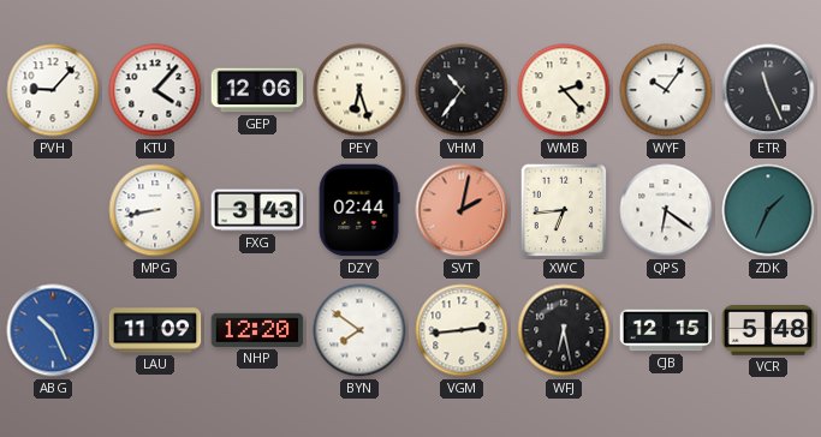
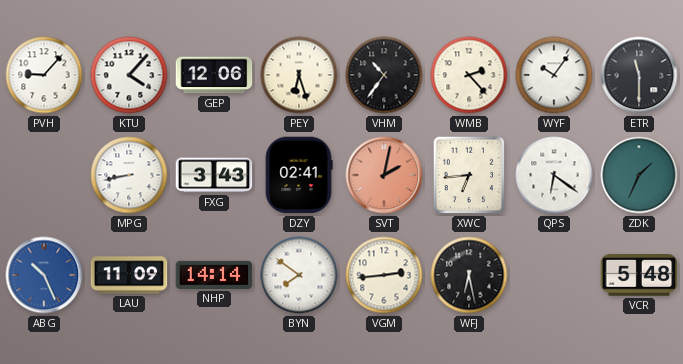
ETR: 11:26 -> 11:30 (639, 75)
DZY: 02:44 -> 02:41 (299, 175)
NHP: 12:20 -> 14:14 (214, 275)
CJB: 12:15 -> none (666, 330)
